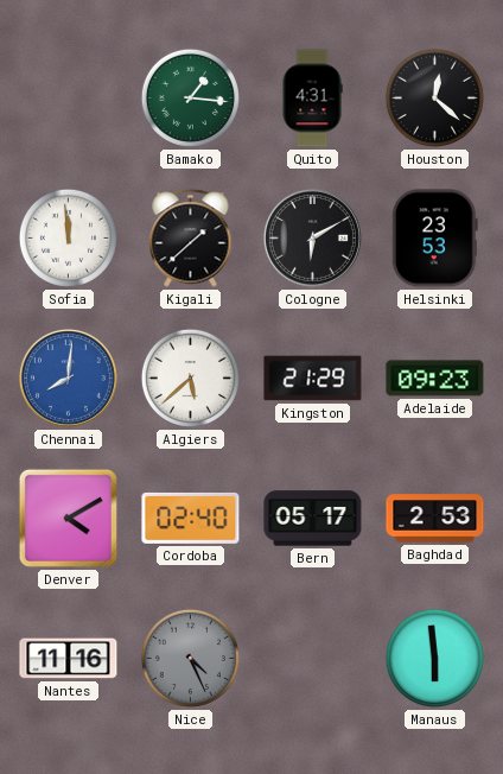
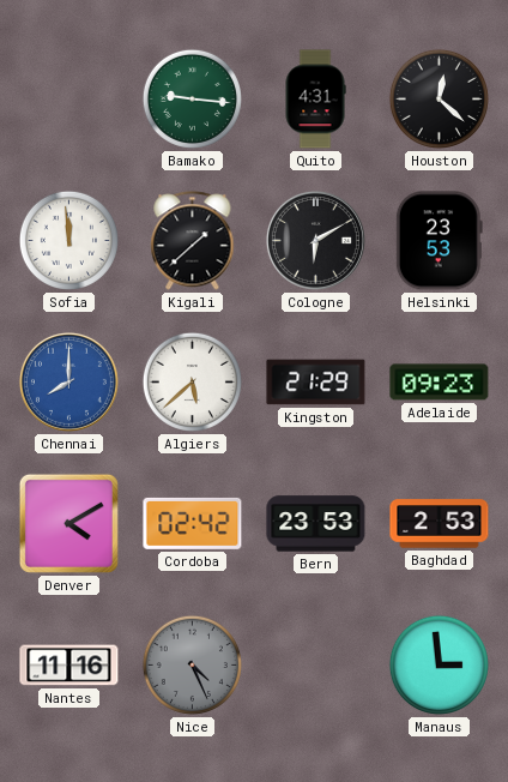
Bamako: 1:16 -> 9:16 (192, 98)
Chennai: 8:01 -> 8:00 (68, 381)
Cordoba: 02:40 -> 02:42 (193, 523)
Bern: 05:17 -> 23:53 (316, 524)
Manaus: 5:59 -> 2:59 (439, 664)
